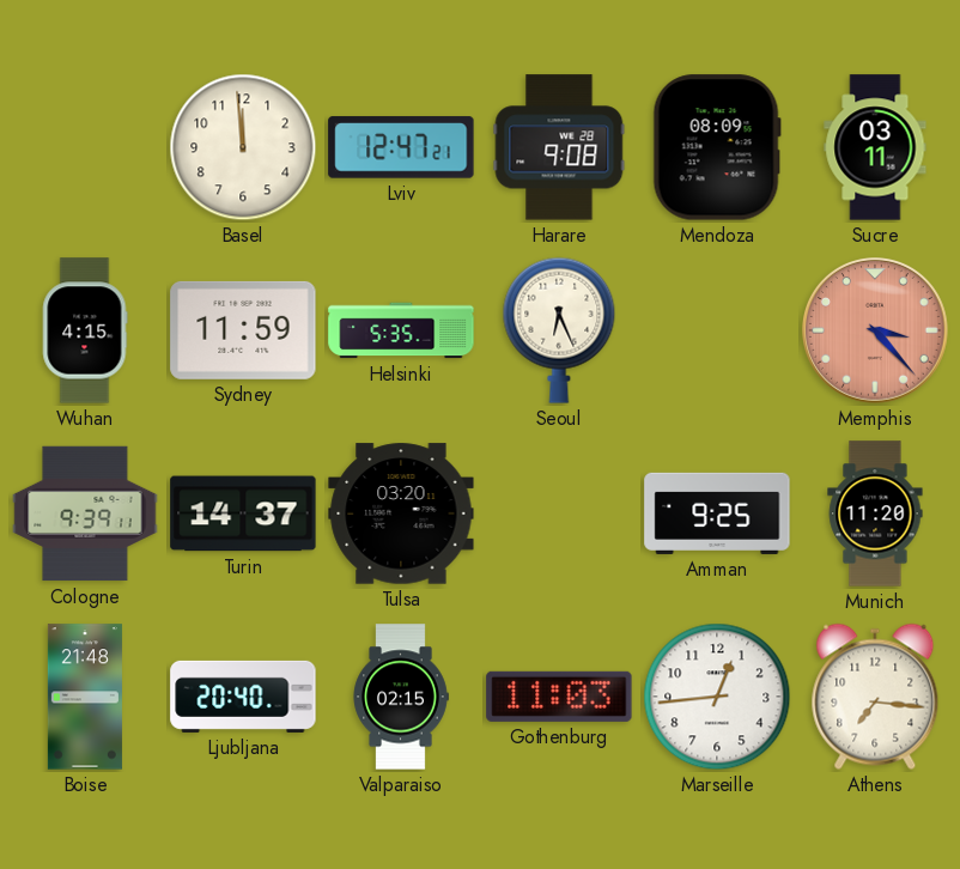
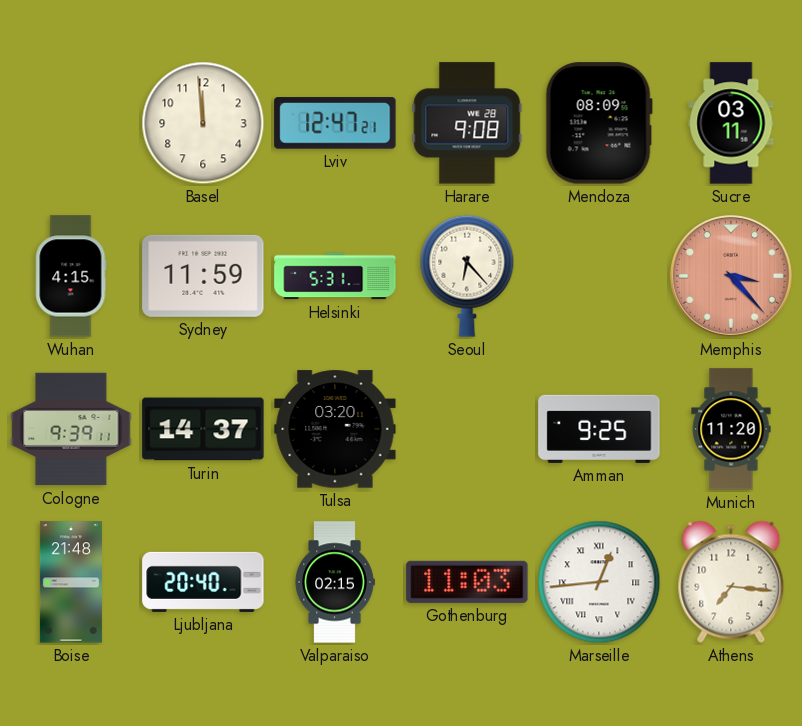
Helsinki: 5:35 -> 5:31 (335, 276)
Seoul: 6:26 -> 6:23 (467, 276)
Marseille numerals: Arabic -> Roman (599, 582)
